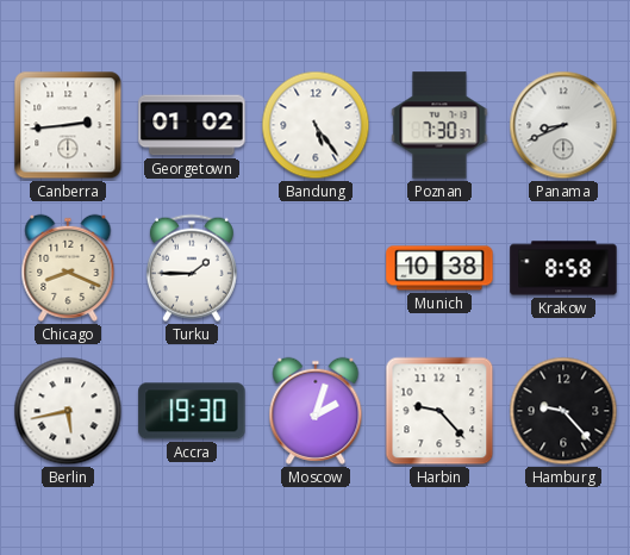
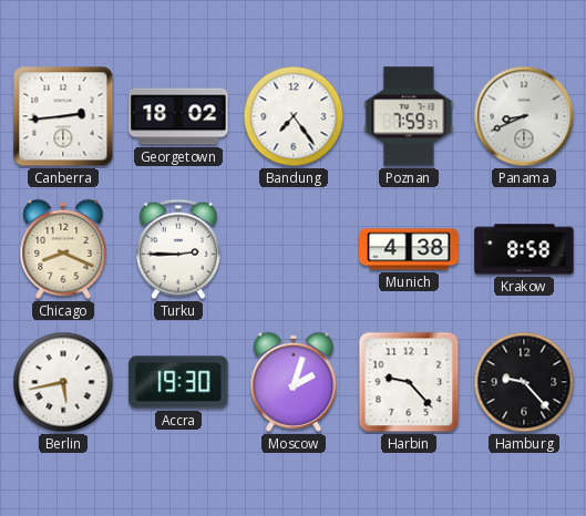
Georgetown: 01:02 -> 18:02 (178, 116)
Bandung: 5:24 -> 7:24 (294, 116)
Poznan: 7:30 -> 7:59 (409, 116)
Turku: 1:45 -> 2:45 (178, 249)
Munich: 10:38 -> 4:38 (409, 249)
